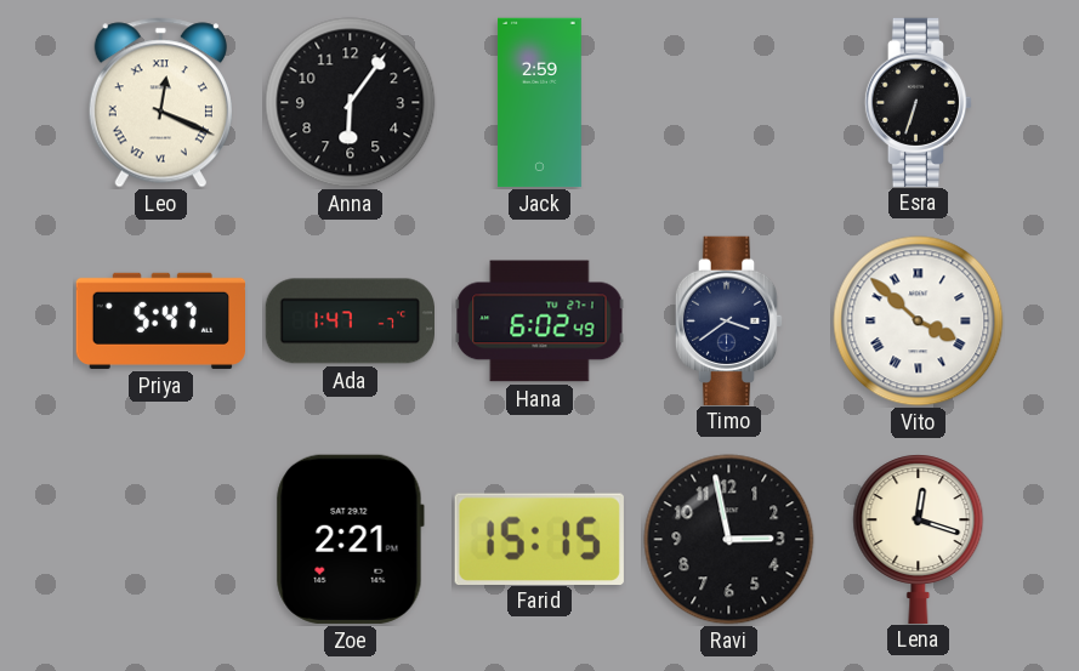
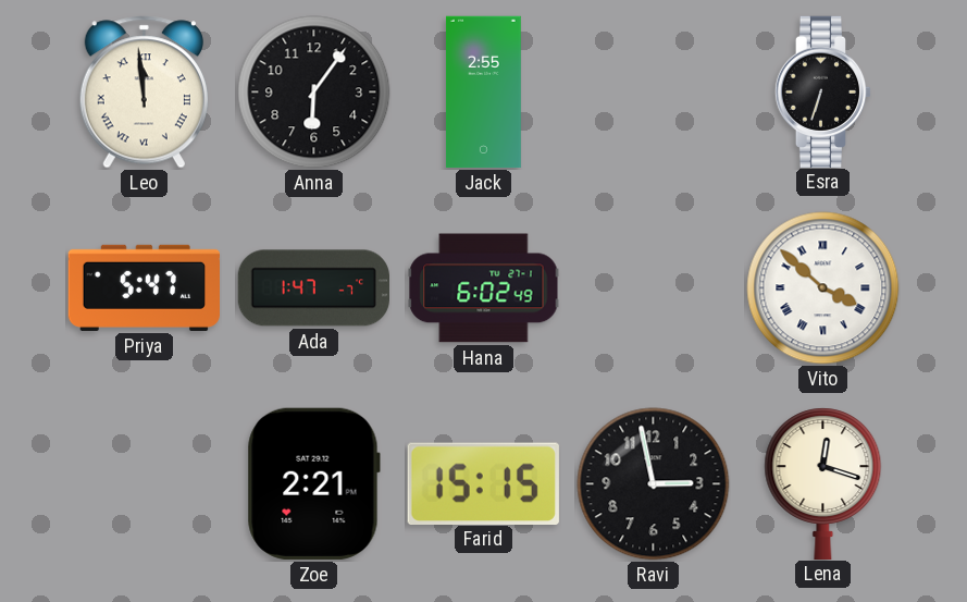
Leo: 12:19 -> 11:59 (144, 93)
Jack: 2:59 -> 2:55 (483, 93)
Timo: 3:39 -> none (729, 320)
